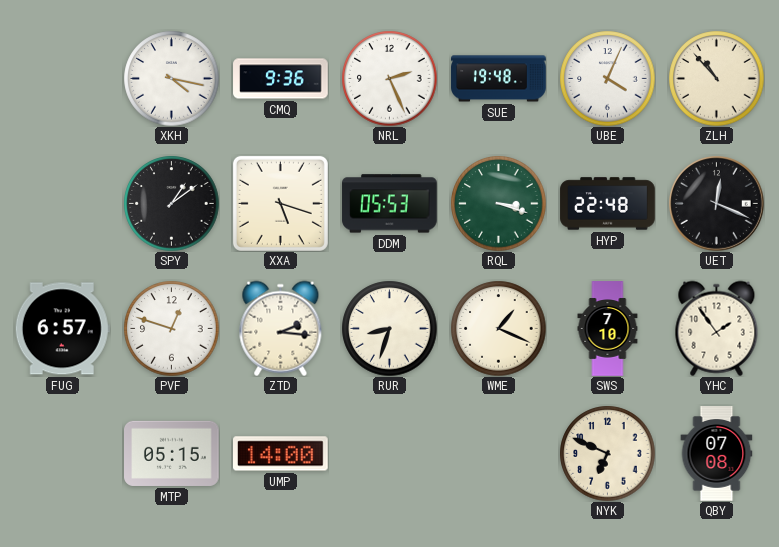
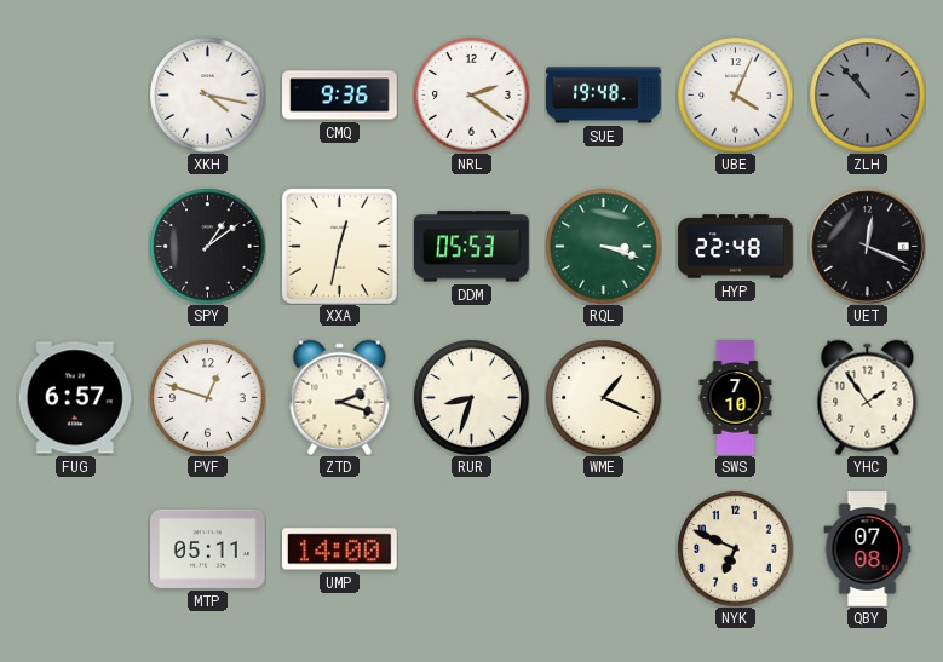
NRL: 2:26 -> 2:21 (471, 94)
ZLH dial: cream -> grey (867, 94)
XXA: 5:18 -> 12:32 (339, 246)
ZTD: 2:16 -> 2:18 (340, 397)
MTP: 05:15 -> 05:11 (208, 548)
